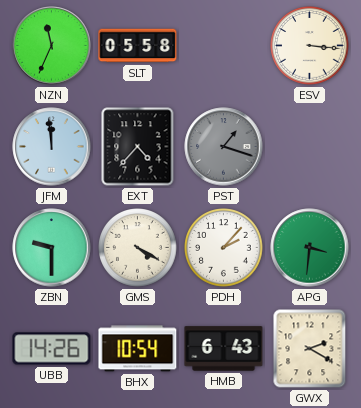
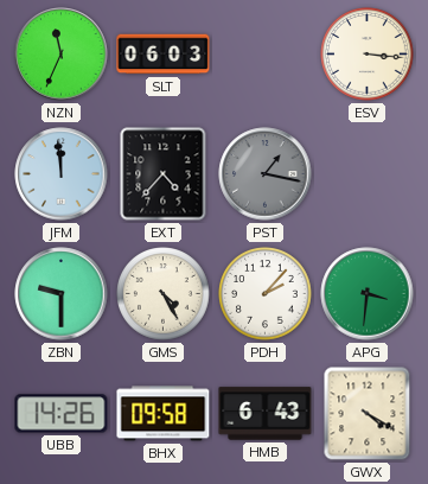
SLT: 05:58 -> 06:03 (164, 55)
PST: 1:18 -> 1:17 (266, 174)
GMS: 4:20 -> 4:25 (164, 294)
BHX: 10:54 -> 09:58 (164, 414)
GWX: 2:20 -> 4:20 (368, 414)
